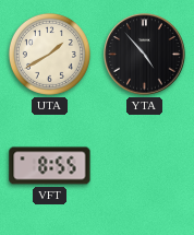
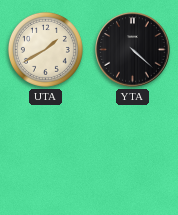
YTA: 4:53 -> 4:22 (133, 50)
VFT: 8:55 -> none (50, 166)
